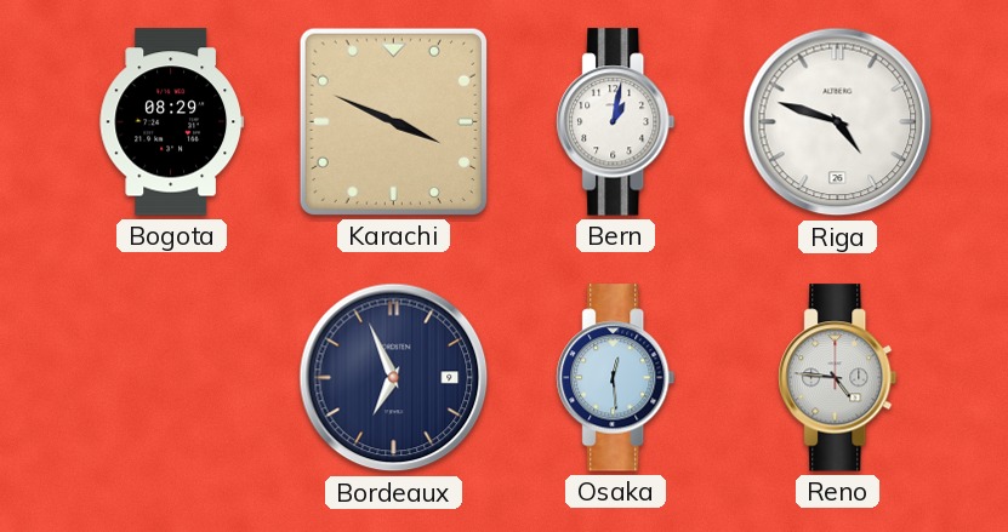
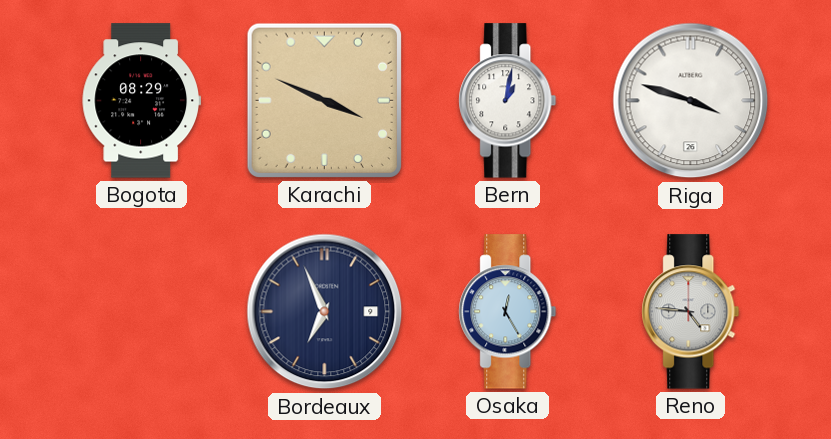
Riga: 4:48 -> 3:48 (691, 101)
Osaka: 12:29 -> 12:25 (508, 312)
